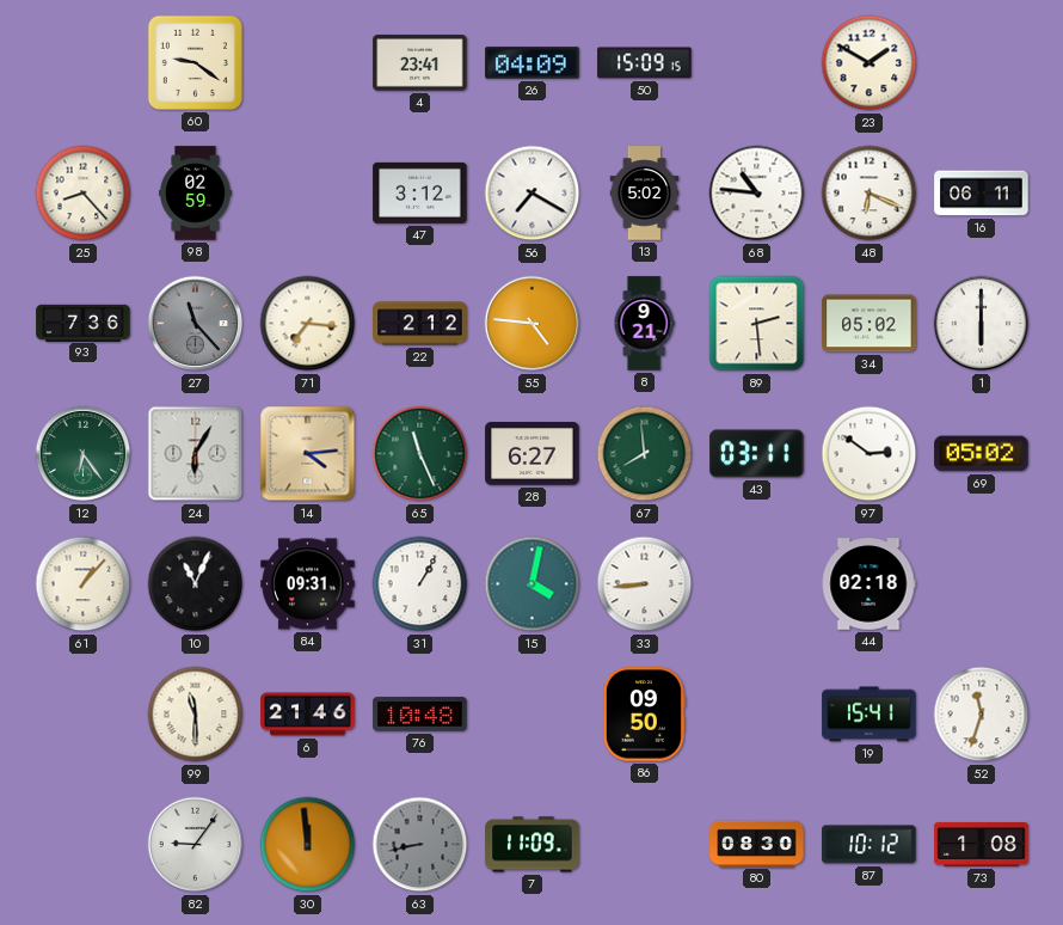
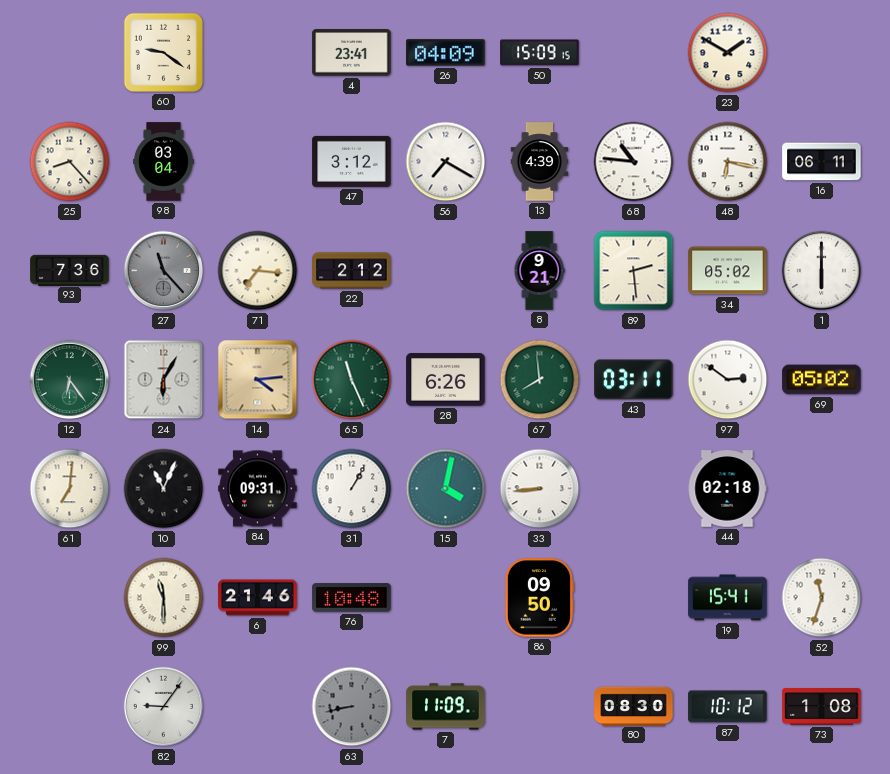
98: 02:59 -> 03:04 (164, 162)
13: 5:02 -> 4:39 (540, 162)
48: 6:19 -> 6:17 (728, 162)
55: 4:46 -> none (533, 324)
28: 6:27 -> 6:26 (446, 380)
61: 1:07 -> 7:01 (70, 489)
30: 11:59 -> none (308, 845)
